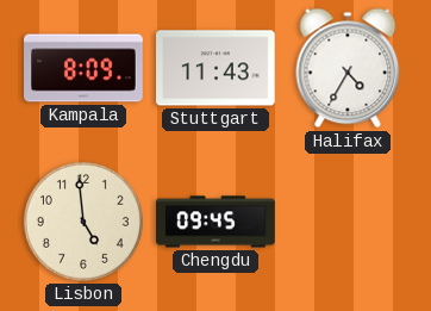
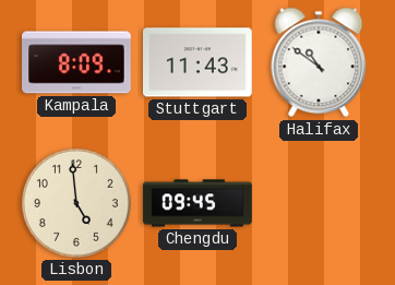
Halifax: 4:35 -> 10:51 (319, 62)
